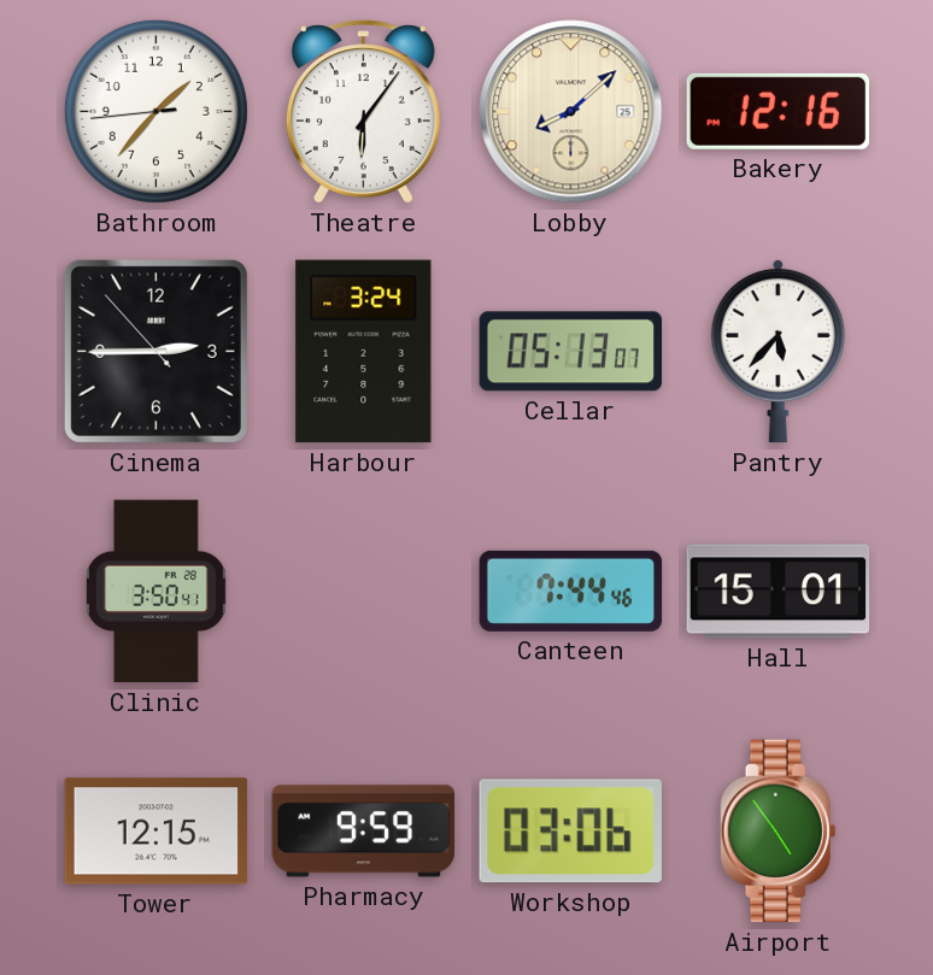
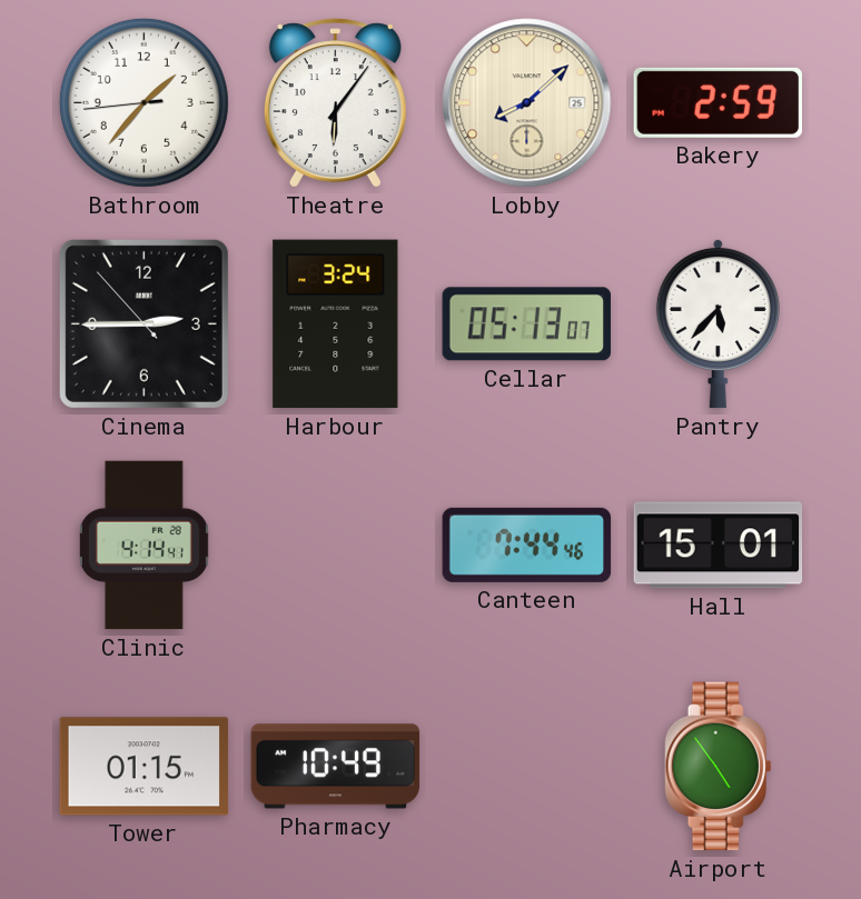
Bakery: 12:16 -> 2:59 (717, 102)
Clinic: 3:50 -> 4:14 (143, 546)
Tower: 12:15 -> 01:15 (145, 767)
Pharmacy: 9:59 -> 10:49 (336, 767)
Workshop: 03:06 -> none (570, 832)
